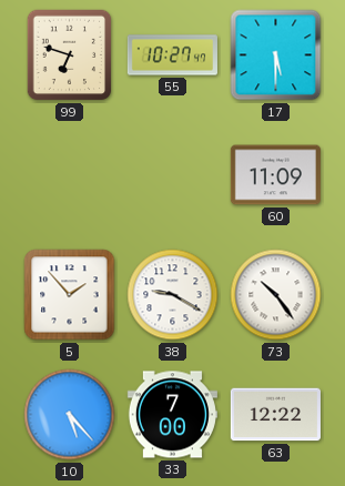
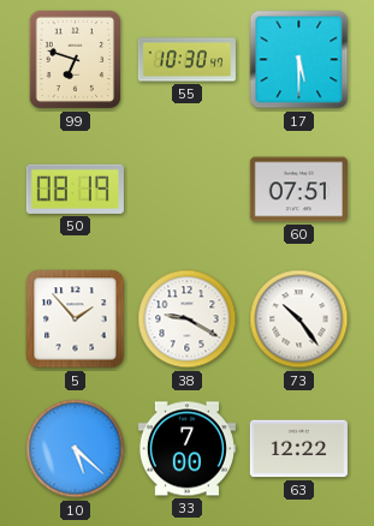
55: 10:27 -> 10:30 (186, 60)
50: none -> 08:19 (75, 189)
60: 11:09 -> 07:51 (298, 190)
10: 5:23 -> 5:22 (76, 449)
